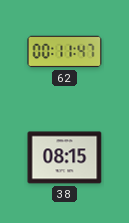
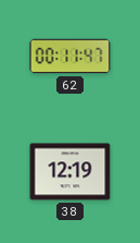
38: 08:15 -> 12:19 (71, 172)
